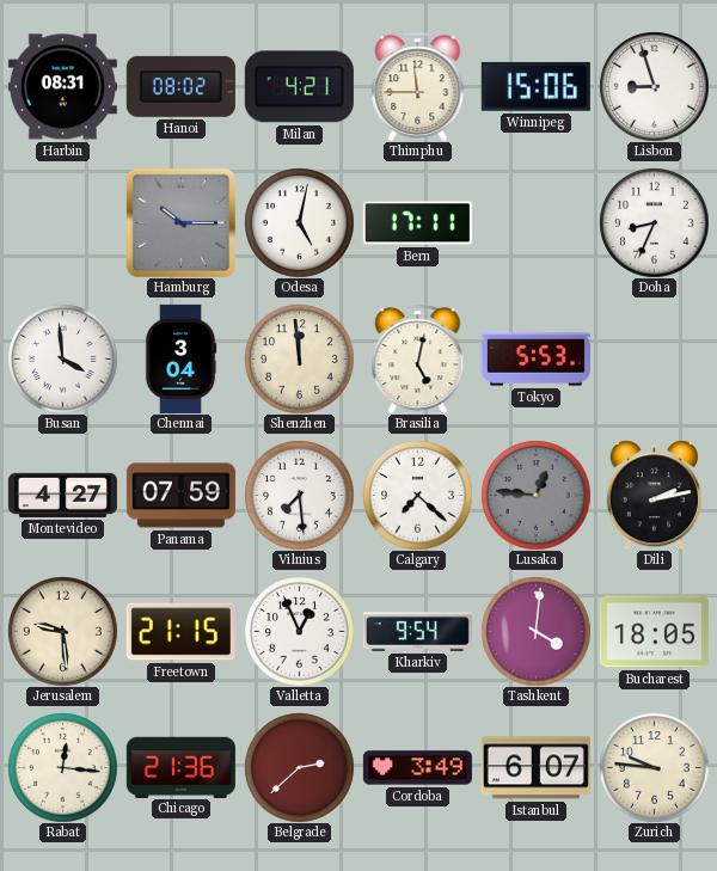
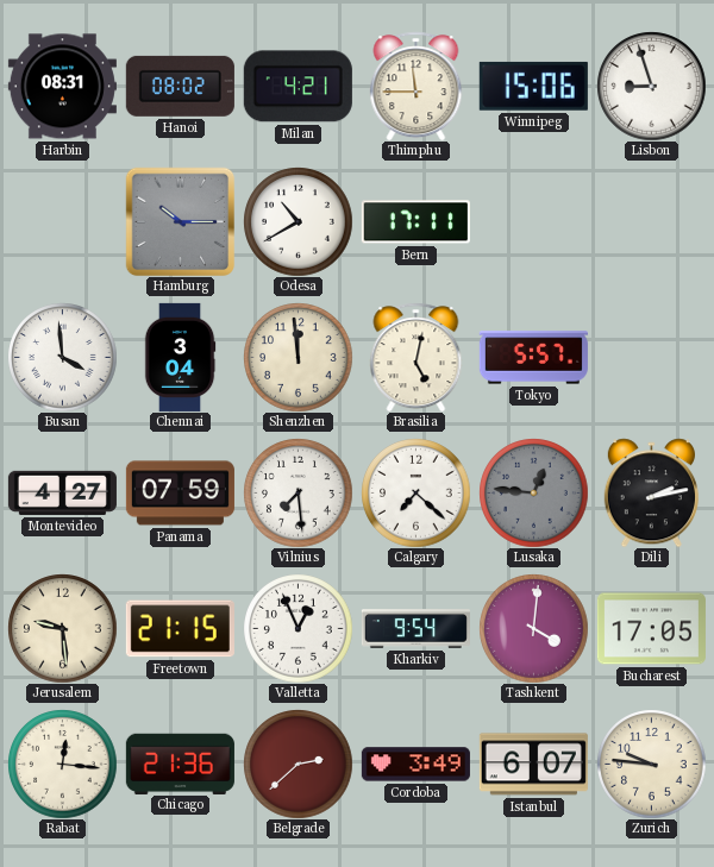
Odesa: 5:02 -> 10:40 (297, 221)
Doha: 8:34 -> none (654, 222)
Tokyo: 5:53 -> 5:57 (533, 358)
Bucharest: 18:05 -> 17:05 (651, 629)
